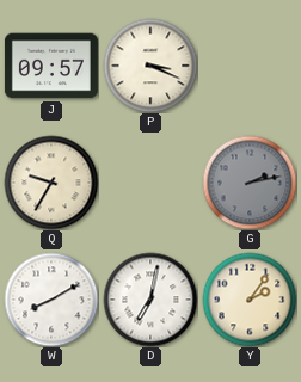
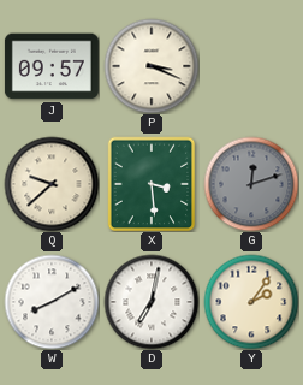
Q: 9:35 -> 9:38 (52, 184)
X: none -> 3:29 (151, 184)
G: 2:13 -> 12:12 (251, 184)
